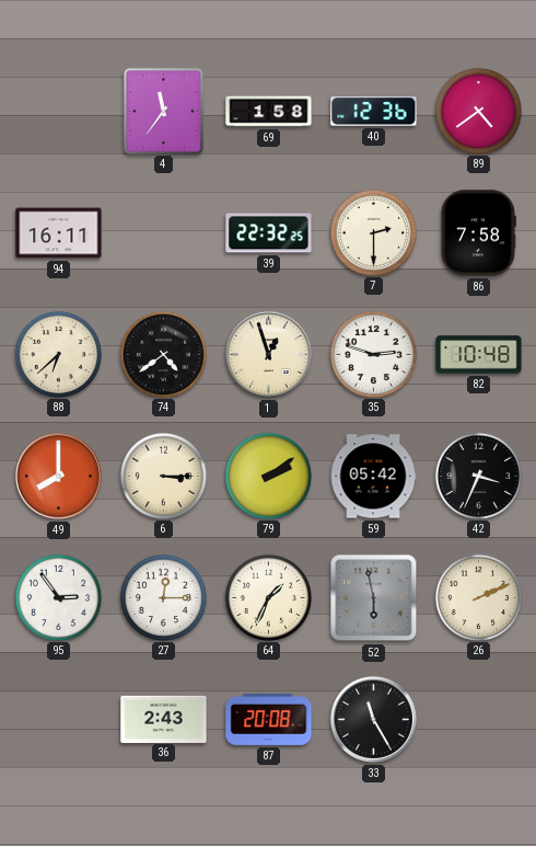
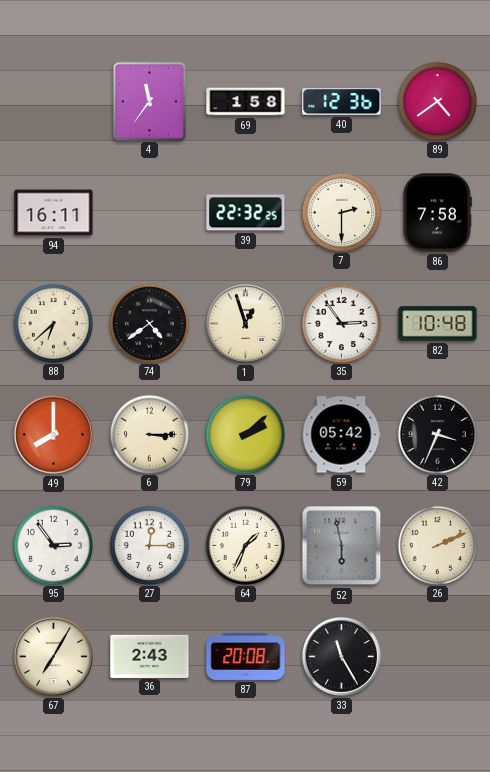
35: 2:48 -> 2:54 (341, 323)
79: 2:09 -> 2:08 (245, 434)
67: none -> 7:05 (53, 656)
